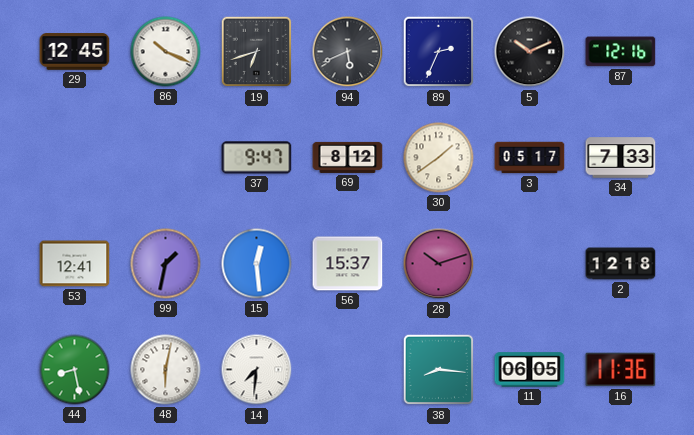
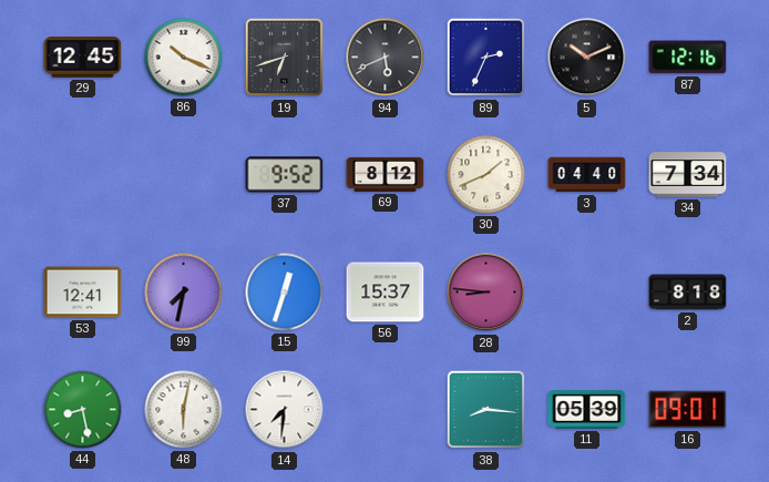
37: 9:47 -> 9:52 (285, 175)
30: 1:39 -> 1:41 (486, 175)
3: 05:17 -> 04:40 (587, 175)
34: 7:33 -> 7:34 (688, 175)
99: 1:32 -> 7:32 (184, 293)
15: 12:29 -> 12:33 (285, 293)
28: 10:12 -> 8:46 (486, 293)
2: 12:18 -> 8:18 (688, 293)
11: 06:05 -> 05:39 (587, 410)
16: 11:36 -> 09:01 (688, 410)
